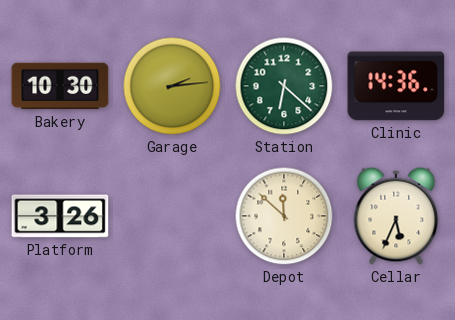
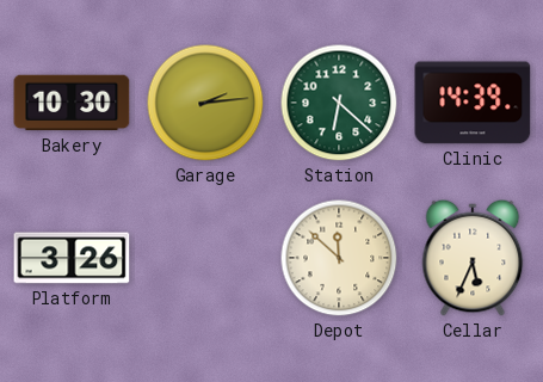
Clinic: 14:36 -> 14:39 (473, 103)
